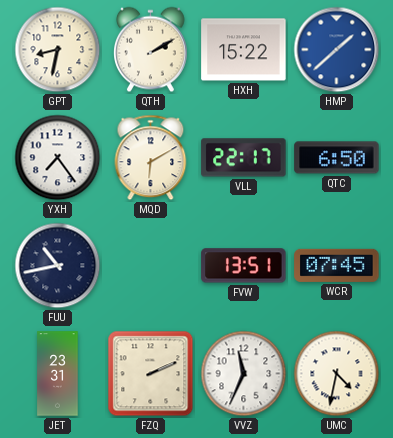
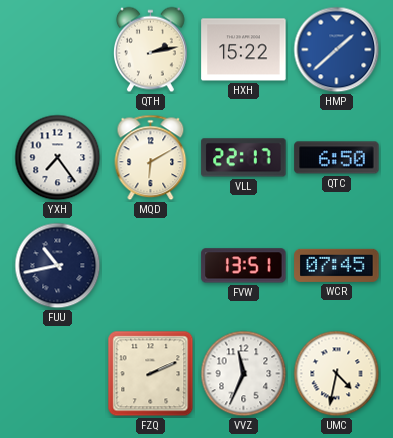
GPT: 8:32 -> none (58, 50)
QTH: 2:10 -> 2:13 (151, 50)
JET: 23:31 -> none (58, 374)
